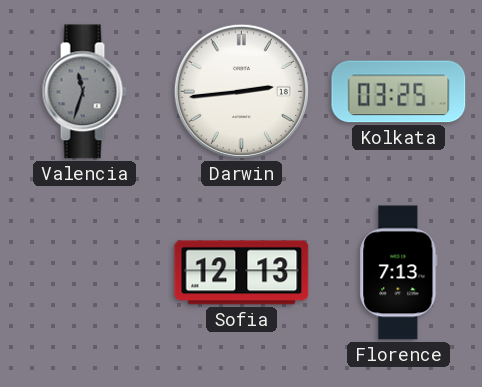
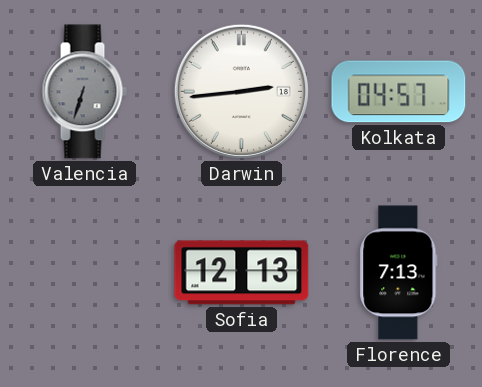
Valencia: 11:33 -> 6:33 (84, 92)
Kolkata: 03:25 -> 04:57 (399, 92)
